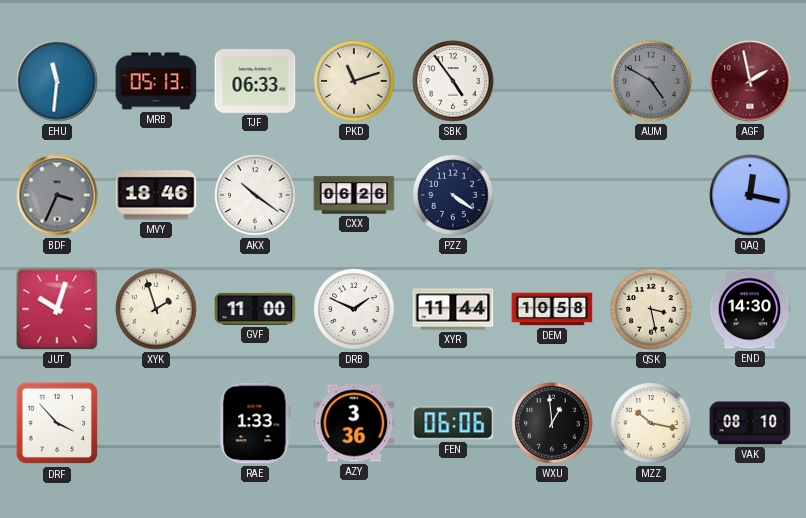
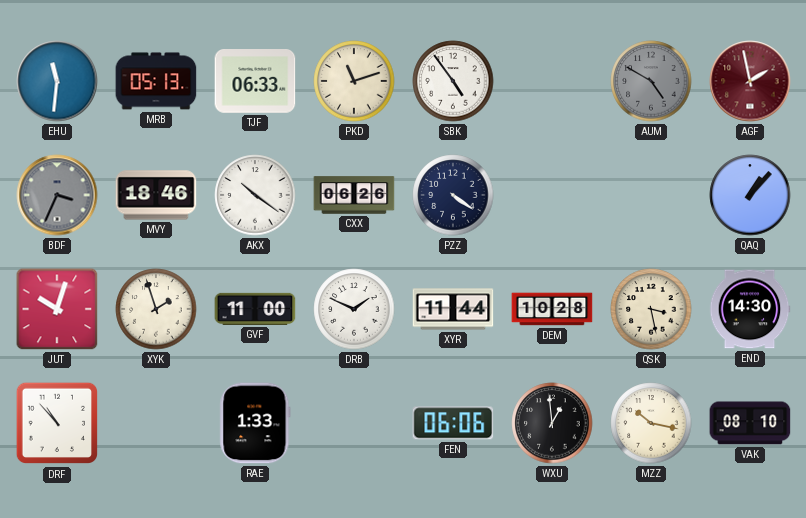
QAQ: 12:17 -> 1:07 (750, 195)
DEM: 10:58 -> 10:28 (552, 309)
DRF: 3:53 -> 10:53 (57, 423)
AZY: 3:36 -> none (354, 423)
